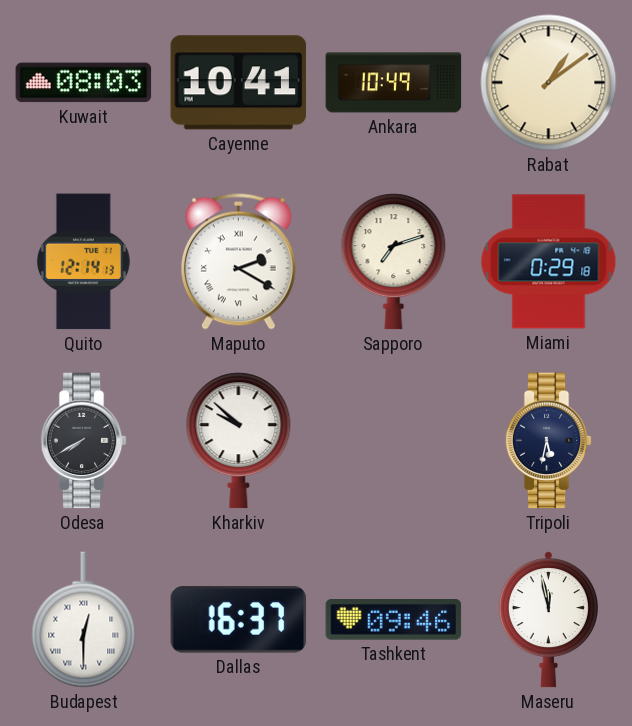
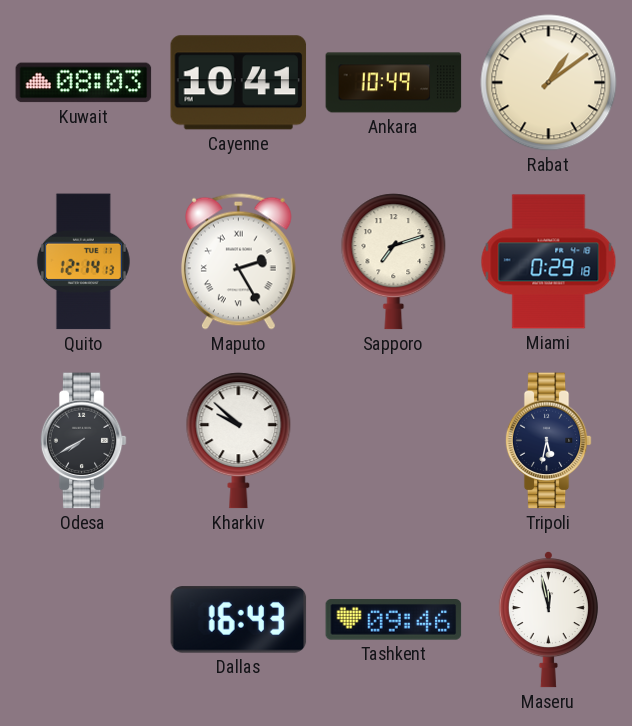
Maputo: 2:20 -> 2:25 (238, 261)
Budapest: 12:30 -> none (84, 620)
Dallas: 16:37 -> 16:43 (239, 620)
